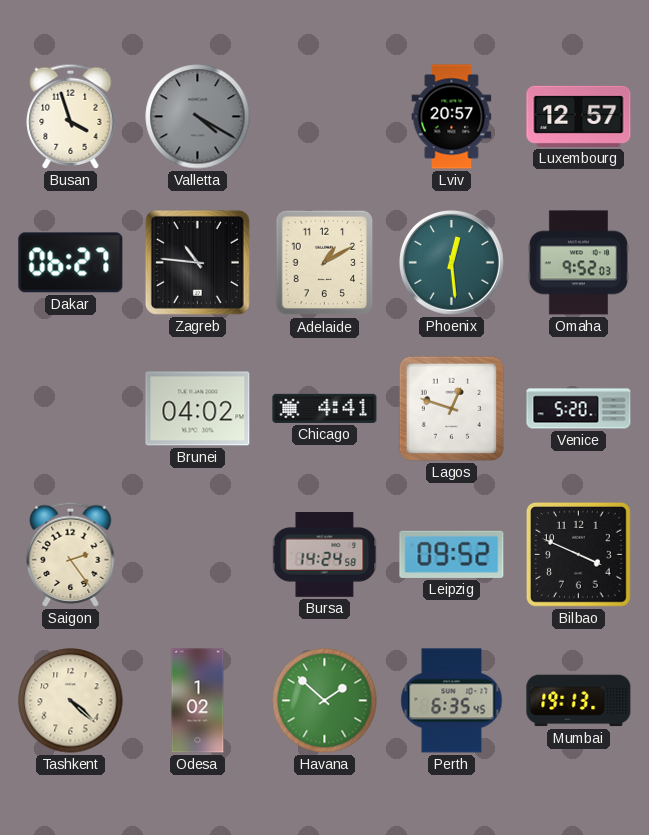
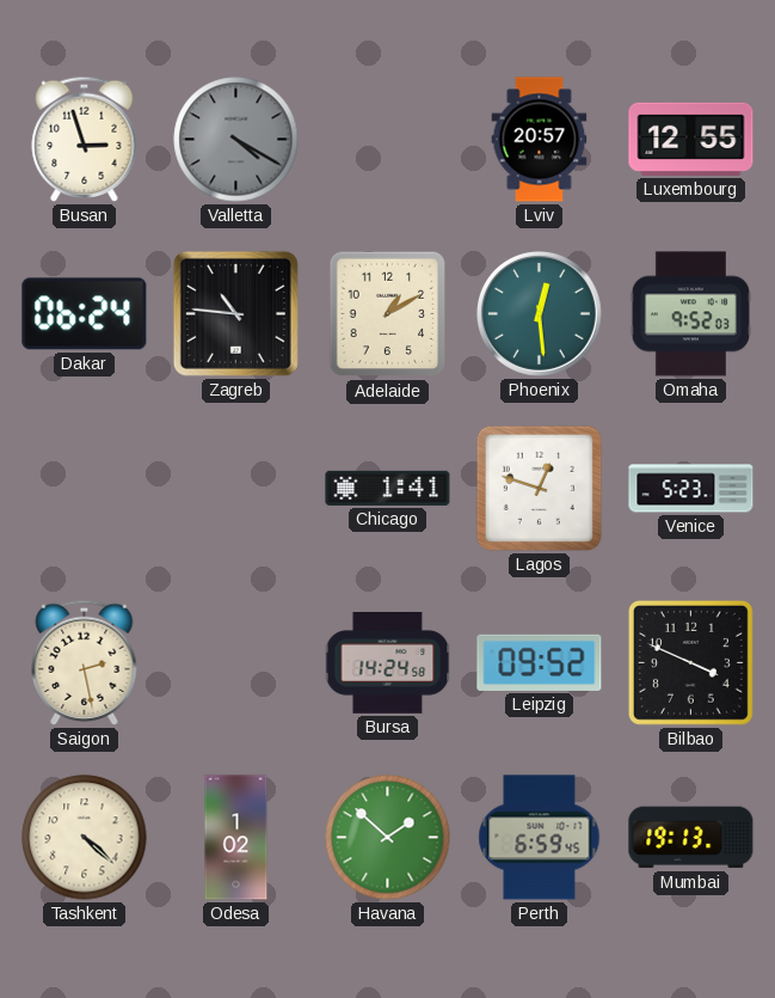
Busan: 3:57 -> 2:57 (85, 139)
Luxembourg: 12:57 -> 12:55 (691, 139)
Dakar: 06:27 -> 06:24 (85, 314)
Brunei: 04:02 -> none (198, 409)
Chicago: 4:41 -> 1:41 (388, 488)
Venice: 5:20 -> 5:23 (691, 489)
Saigon: 2:24 -> 2:28 (85, 662)
Perth: 6:35 -> 6:59 (540, 838)
